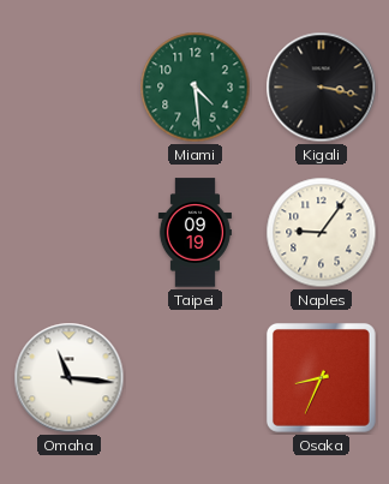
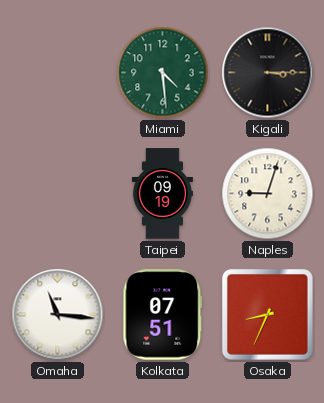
Kigali: 3:17 -> 3:15 (268, 73)
Naples: 9:06 -> 9:03 (268, 194)
Kolkata: none -> 07:51 (163, 315)
